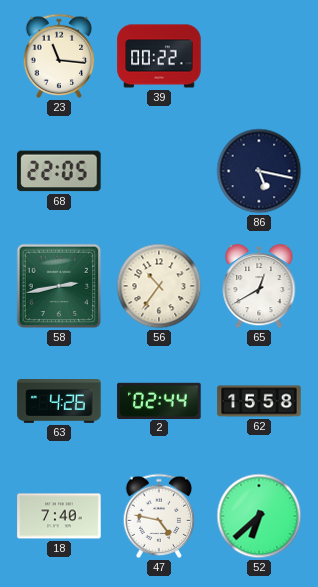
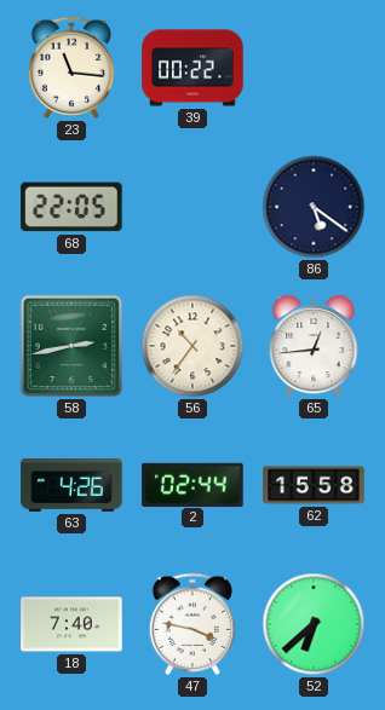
86: 5:17 -> 5:21 (314, 207)
65: 12:40 -> 12:44 (314, 346)
47: 4:47 -> 3:47 (192, 624)
